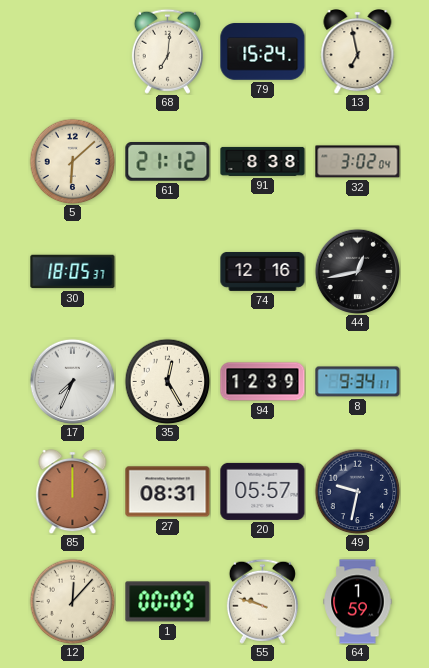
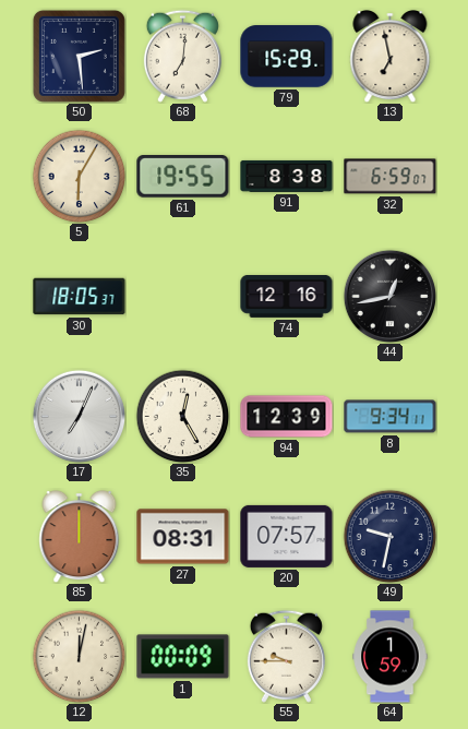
50: none -> 2:29 (79, 56)
79: 15:24 -> 15:29 (287, 57)
5: 6:08 -> 6:05 (79, 176)
61: 21:12 -> 19:55 (183, 177)
32: 3:02 -> 6:59 (391, 177)
17: 7:34 -> 7:04 (79, 416)
20: 05:57 -> 07:57 (287, 536)
12: 12:07 -> 12:02 (79, 656)
55: 9:48 -> 9:45 (286, 656)
